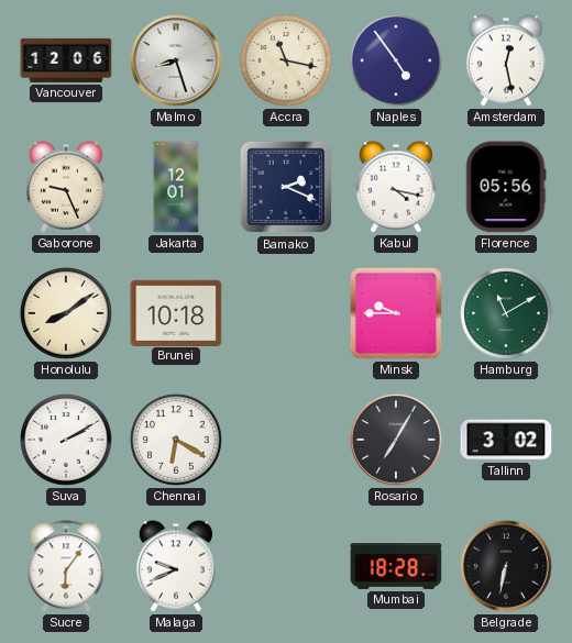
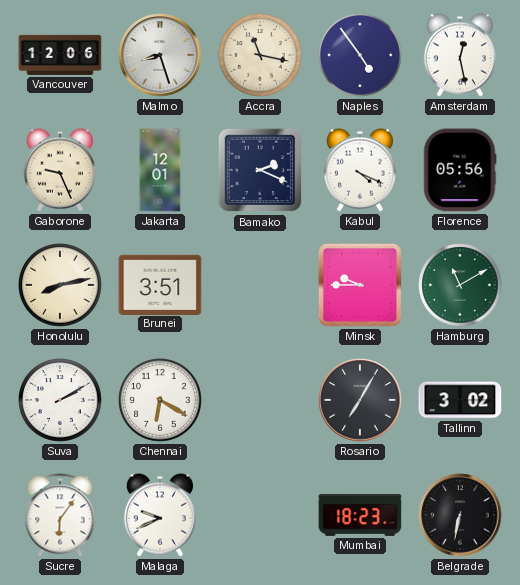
Kabul: 4:17 -> 4:19 (360, 170)
Honolulu: 8:09 -> 8:13 (60, 285)
Brunei: 10:18 -> 3:51 (160, 284)
Mumbai: 18:28 -> 18:23 (360, 515)
